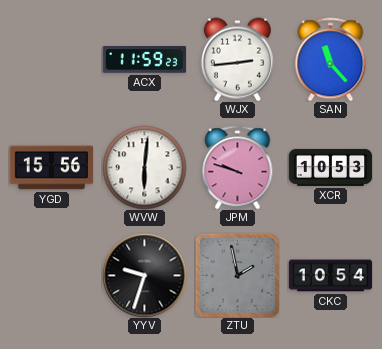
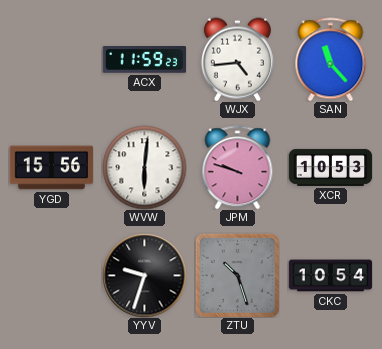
WJX: 2:44 -> 4:44 (237, 59)
ZTU: 1:58 -> 10:27 (237, 275)
